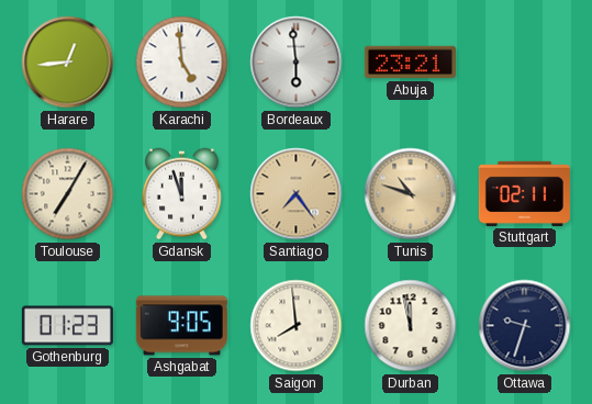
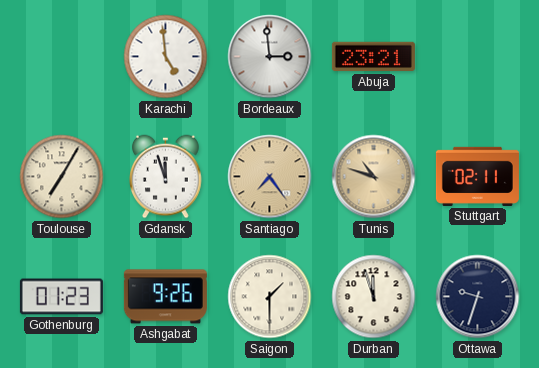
Harare: 12:44 -> none (68, 63)
Bordeaux: 5:59 -> 2:59 (270, 57)
Ashgabat: 9:05 -> 9:26 (165, 297)
Saigon: 7:59 -> 1:30 (270, 297)
Durban: 11:58 -> 11:57 (374, 297)
